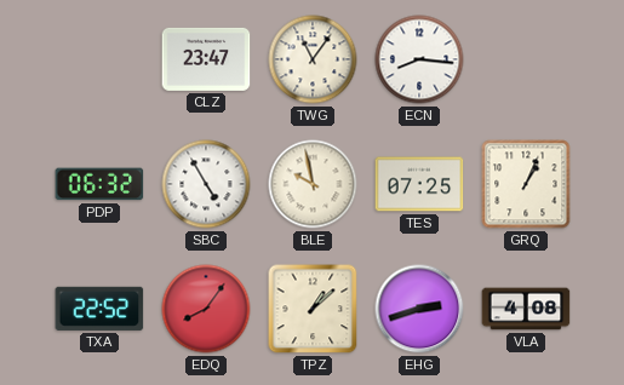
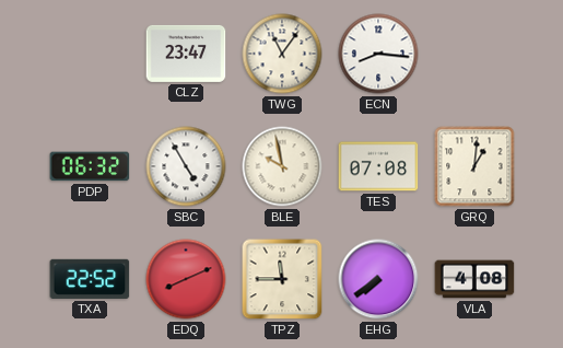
TES: 07:25 -> 07:08 (378, 166)
GRQ: 1:04 -> 1:01 (474, 166)
EDQ: 8:06 -> 8:11 (186, 279)
TPZ: 1:08 -> 11:45 (282, 279)
EHG: 2:42 -> 7:39 (378, 279)
